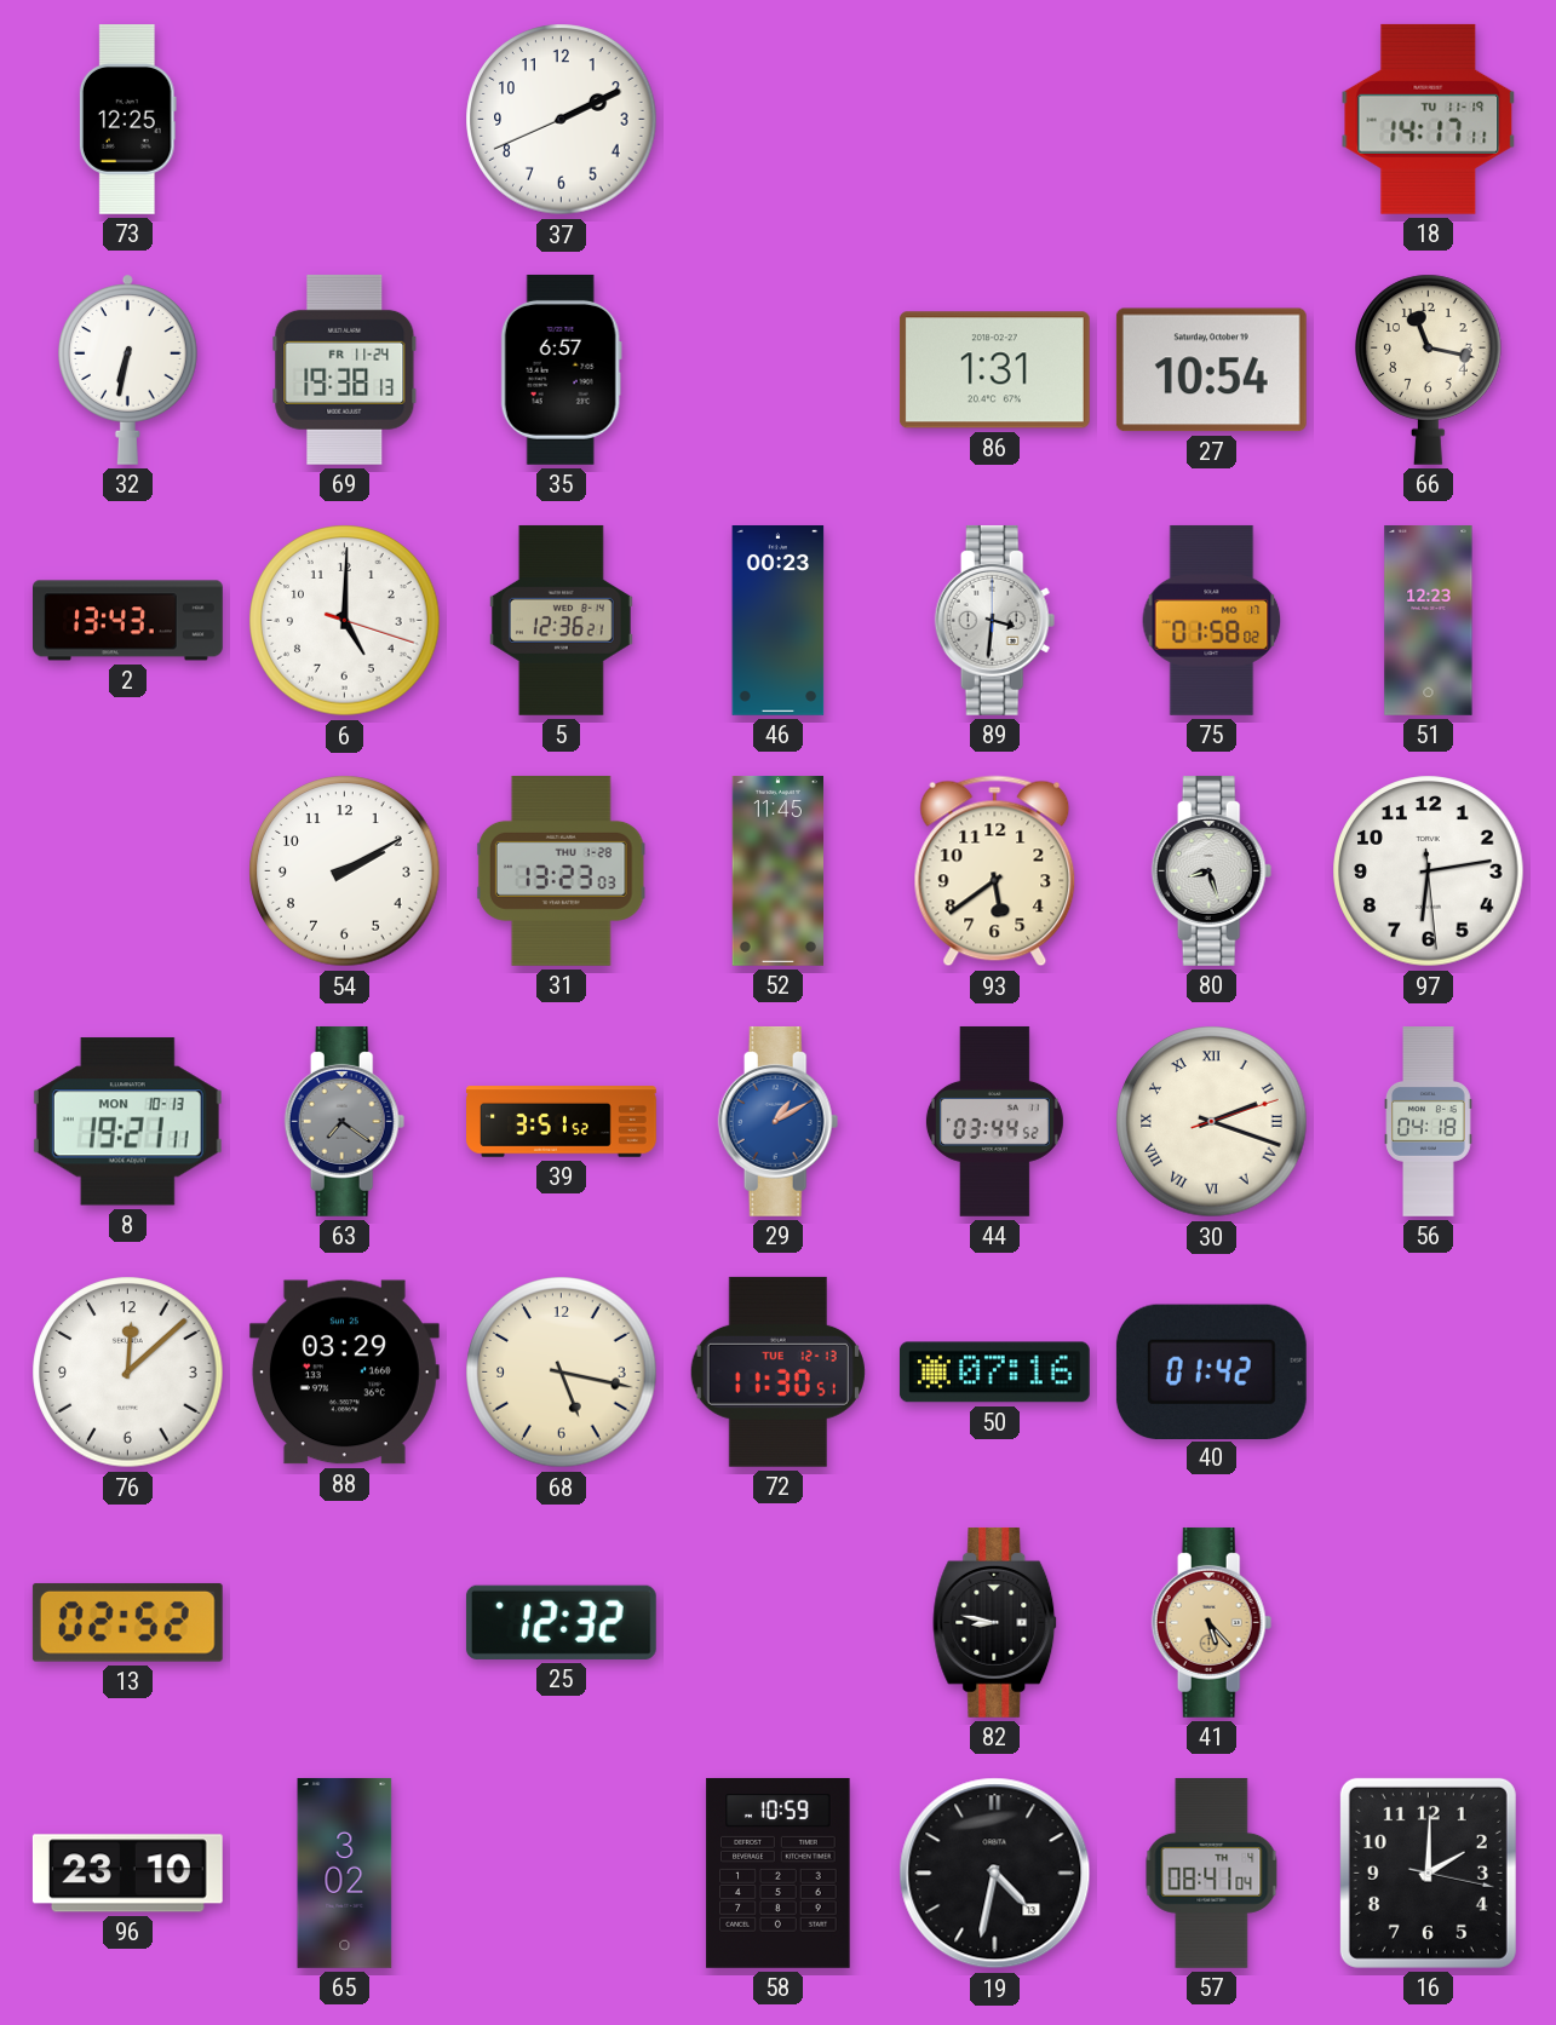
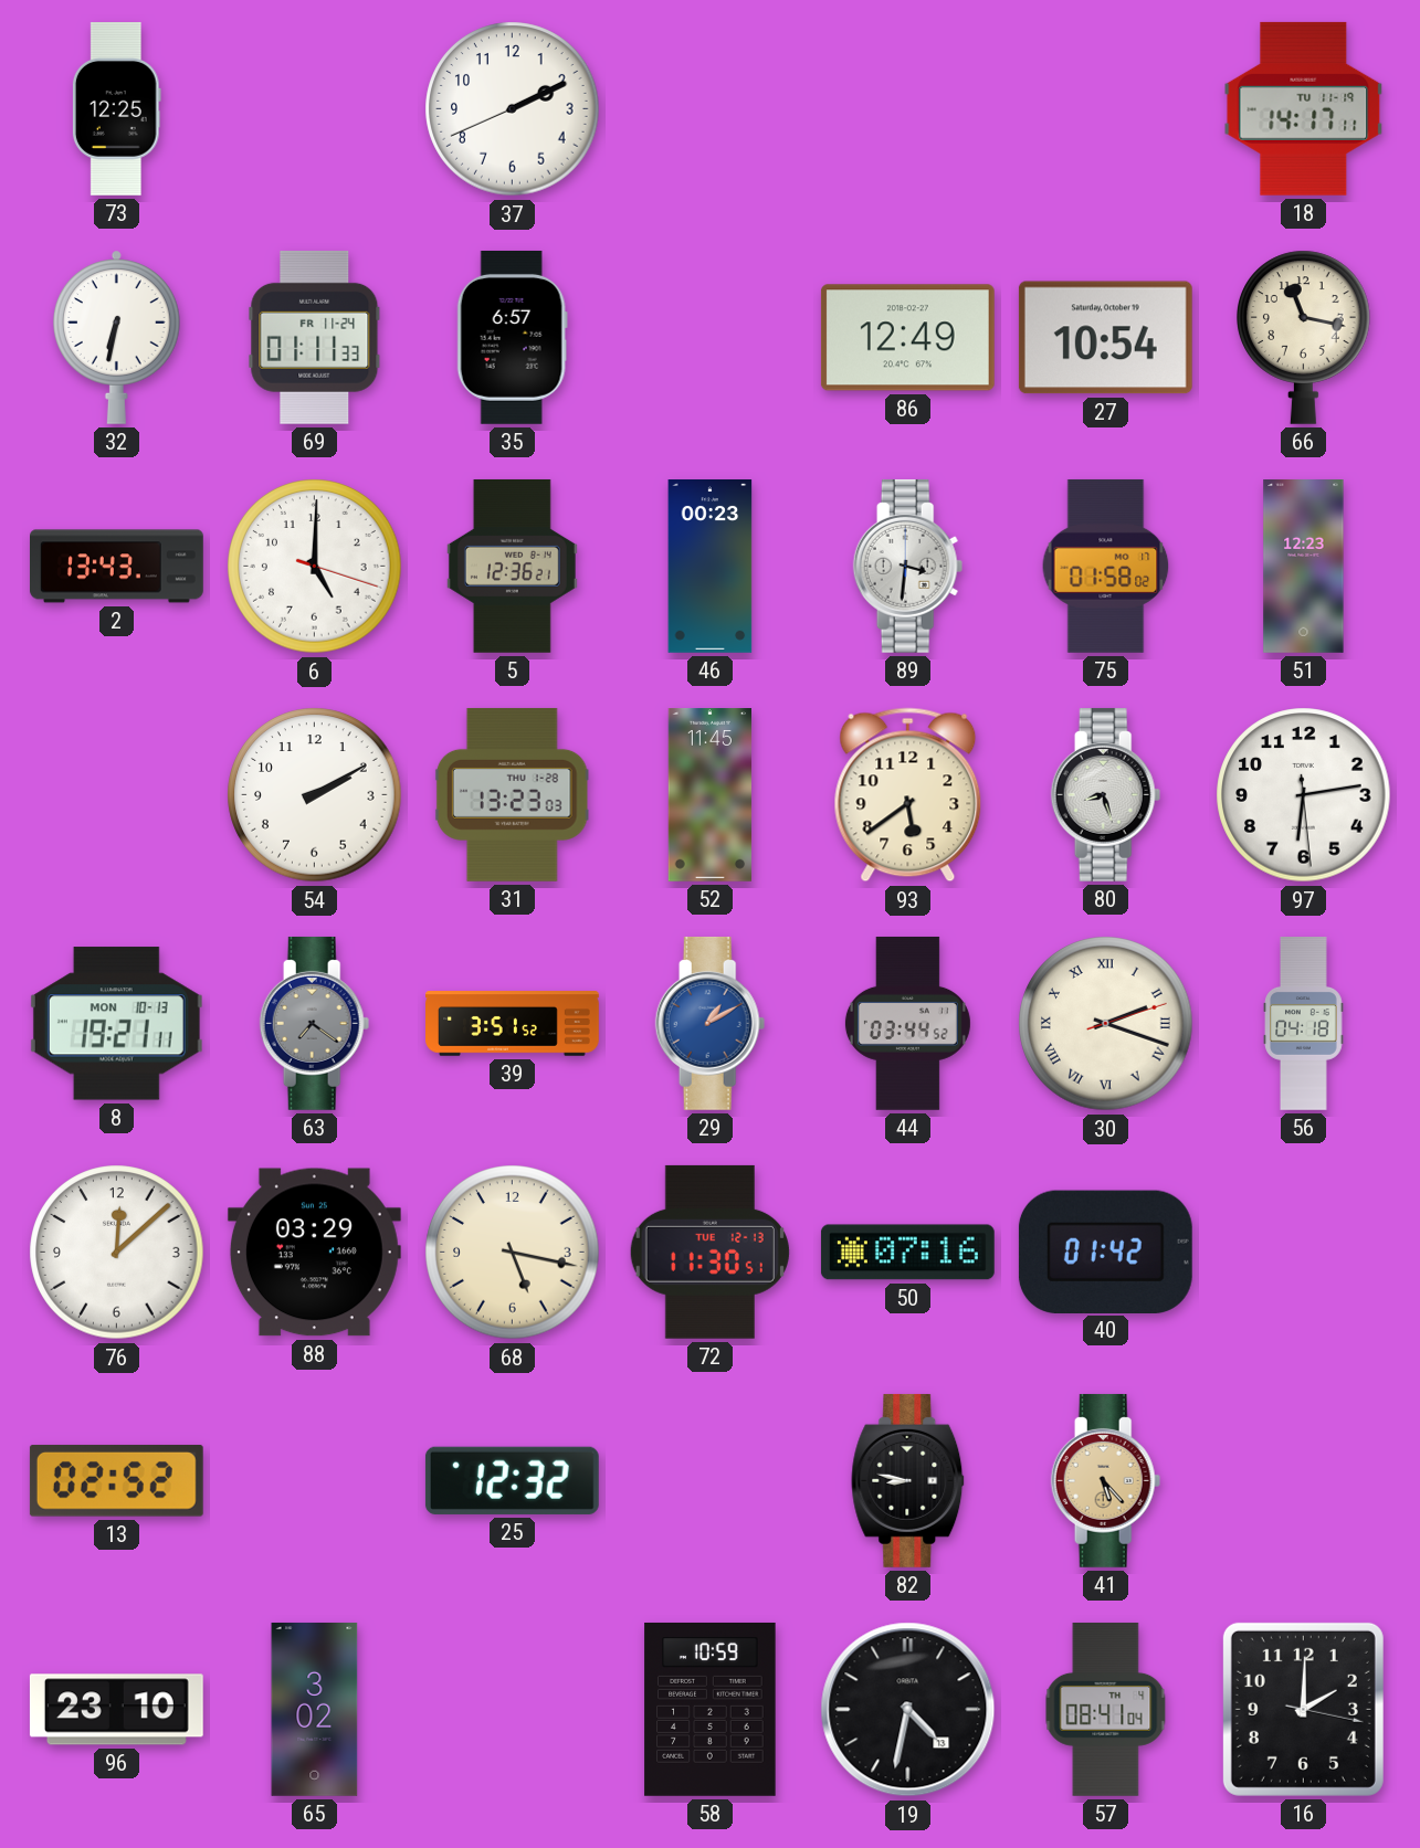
69: 19:38 -> 01:11 (315, 337)
86: 1:31 -> 12:49 (907, 338)
